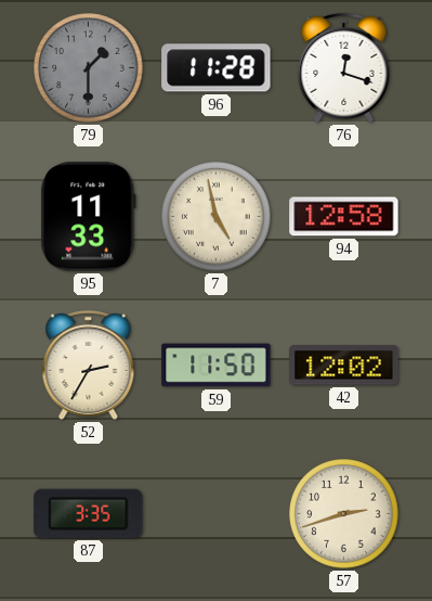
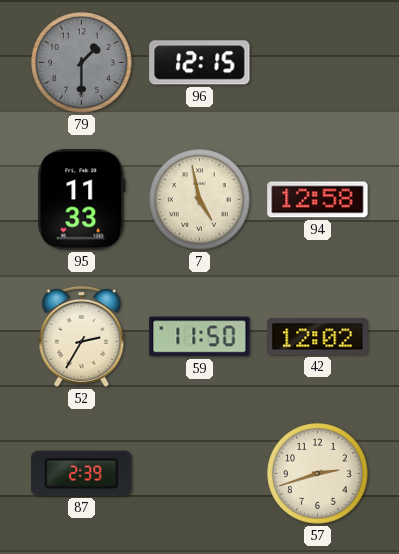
96: 11:28 -> 12:15 (200, 63)
76: 12:18 -> none (344, 67)
87: 3:35 -> 2:39 (82, 473)
